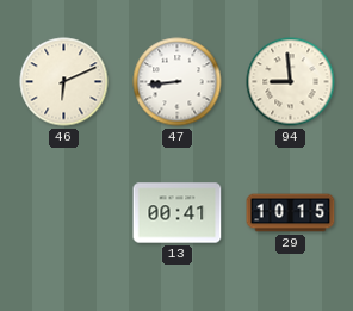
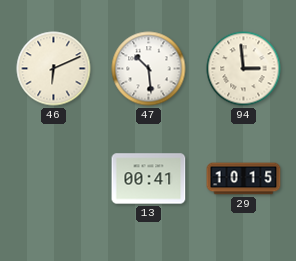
47: 8:44 -> 10:29 (149, 69)
94: 8:59 -> 2:59 (244, 69)
